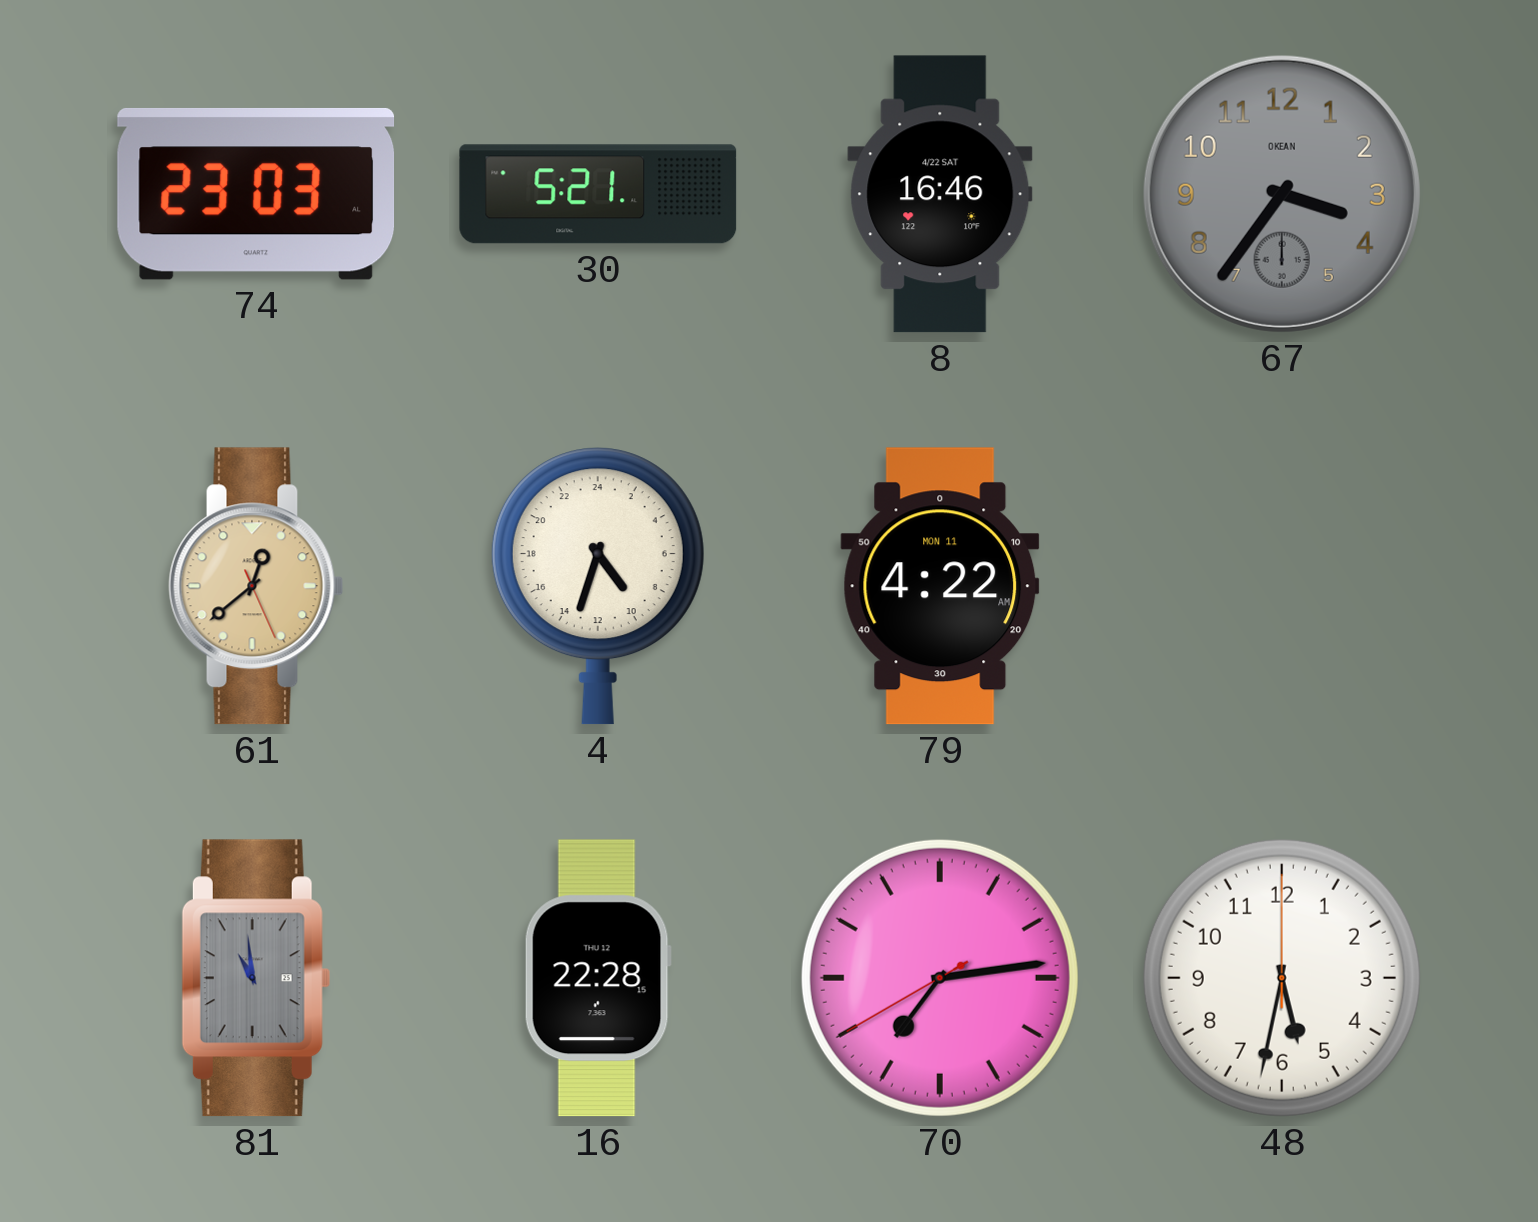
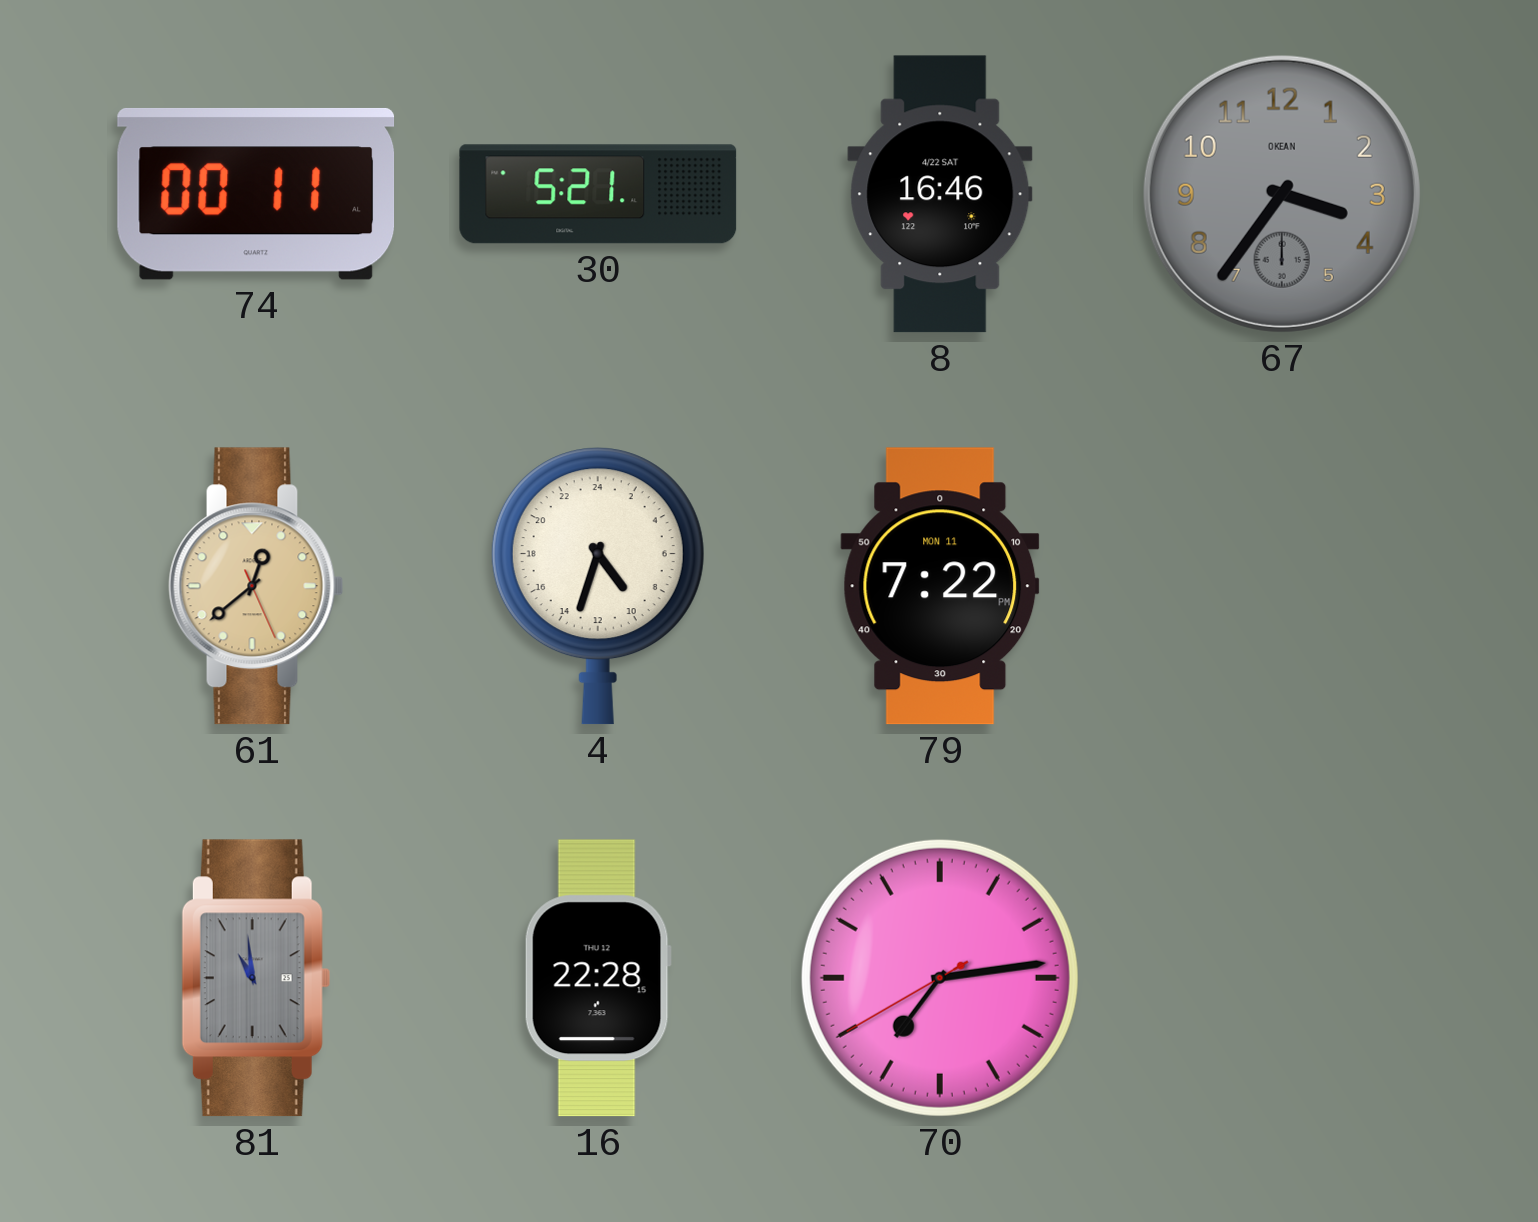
74: 23:03 -> 00:11 (256, 194)
79: 4:22 -> 7:22 (940, 586)
48: 5:32 -> none (1282, 978)
